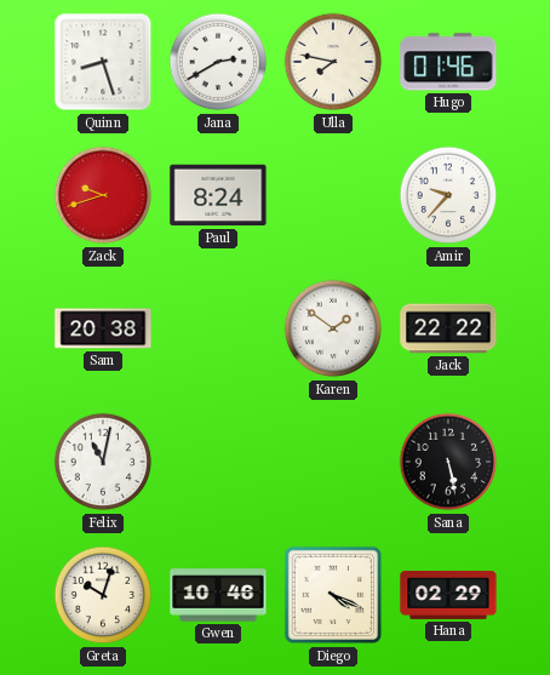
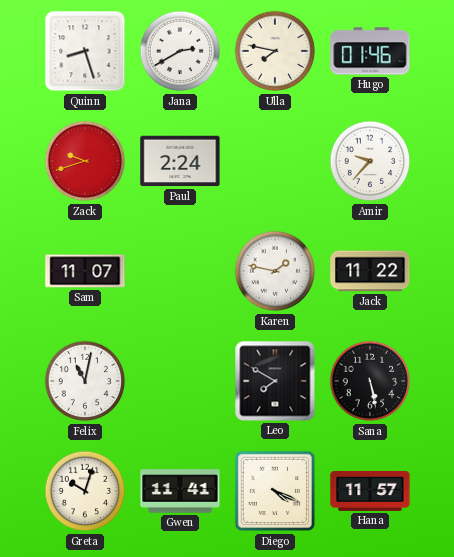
Paul: 8:24 -> 2:24 (180, 161)
Sam: 20:38 -> 11:07 (85, 271)
Karen: 1:51 -> 1:47 (275, 271)
Jack: 22:22 -> 11:22 (370, 271)
Leo: none -> 7:50 (275, 381)
Gwen: 10:46 -> 11:41 (180, 491)
Hana: 02:29 -> 11:57 (370, 491)
